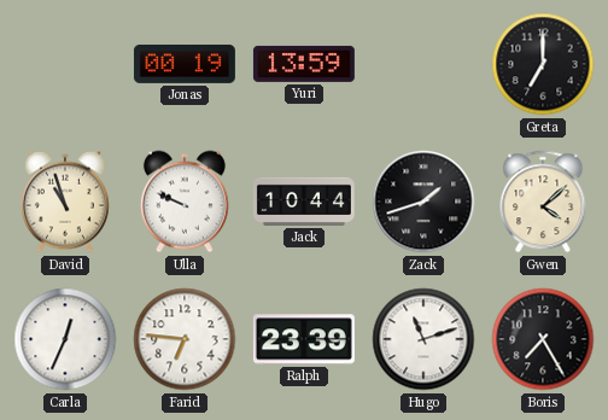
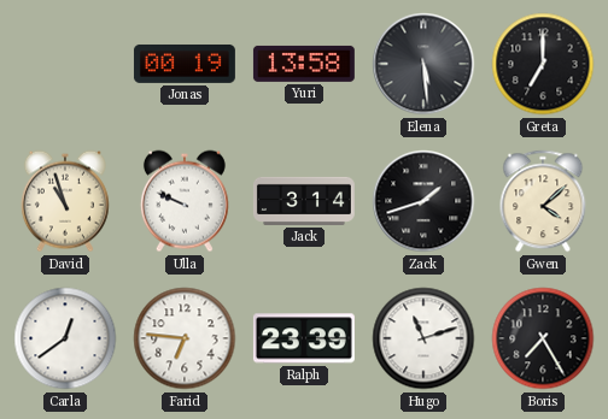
Yuri: 13:59 -> 13:58 (304, 64)
Elena: none -> 5:29 (423, 64)
Jack: 10:44 -> 3:14 (304, 201)
Carla: 12:34 -> 12:39 (65, 338)
